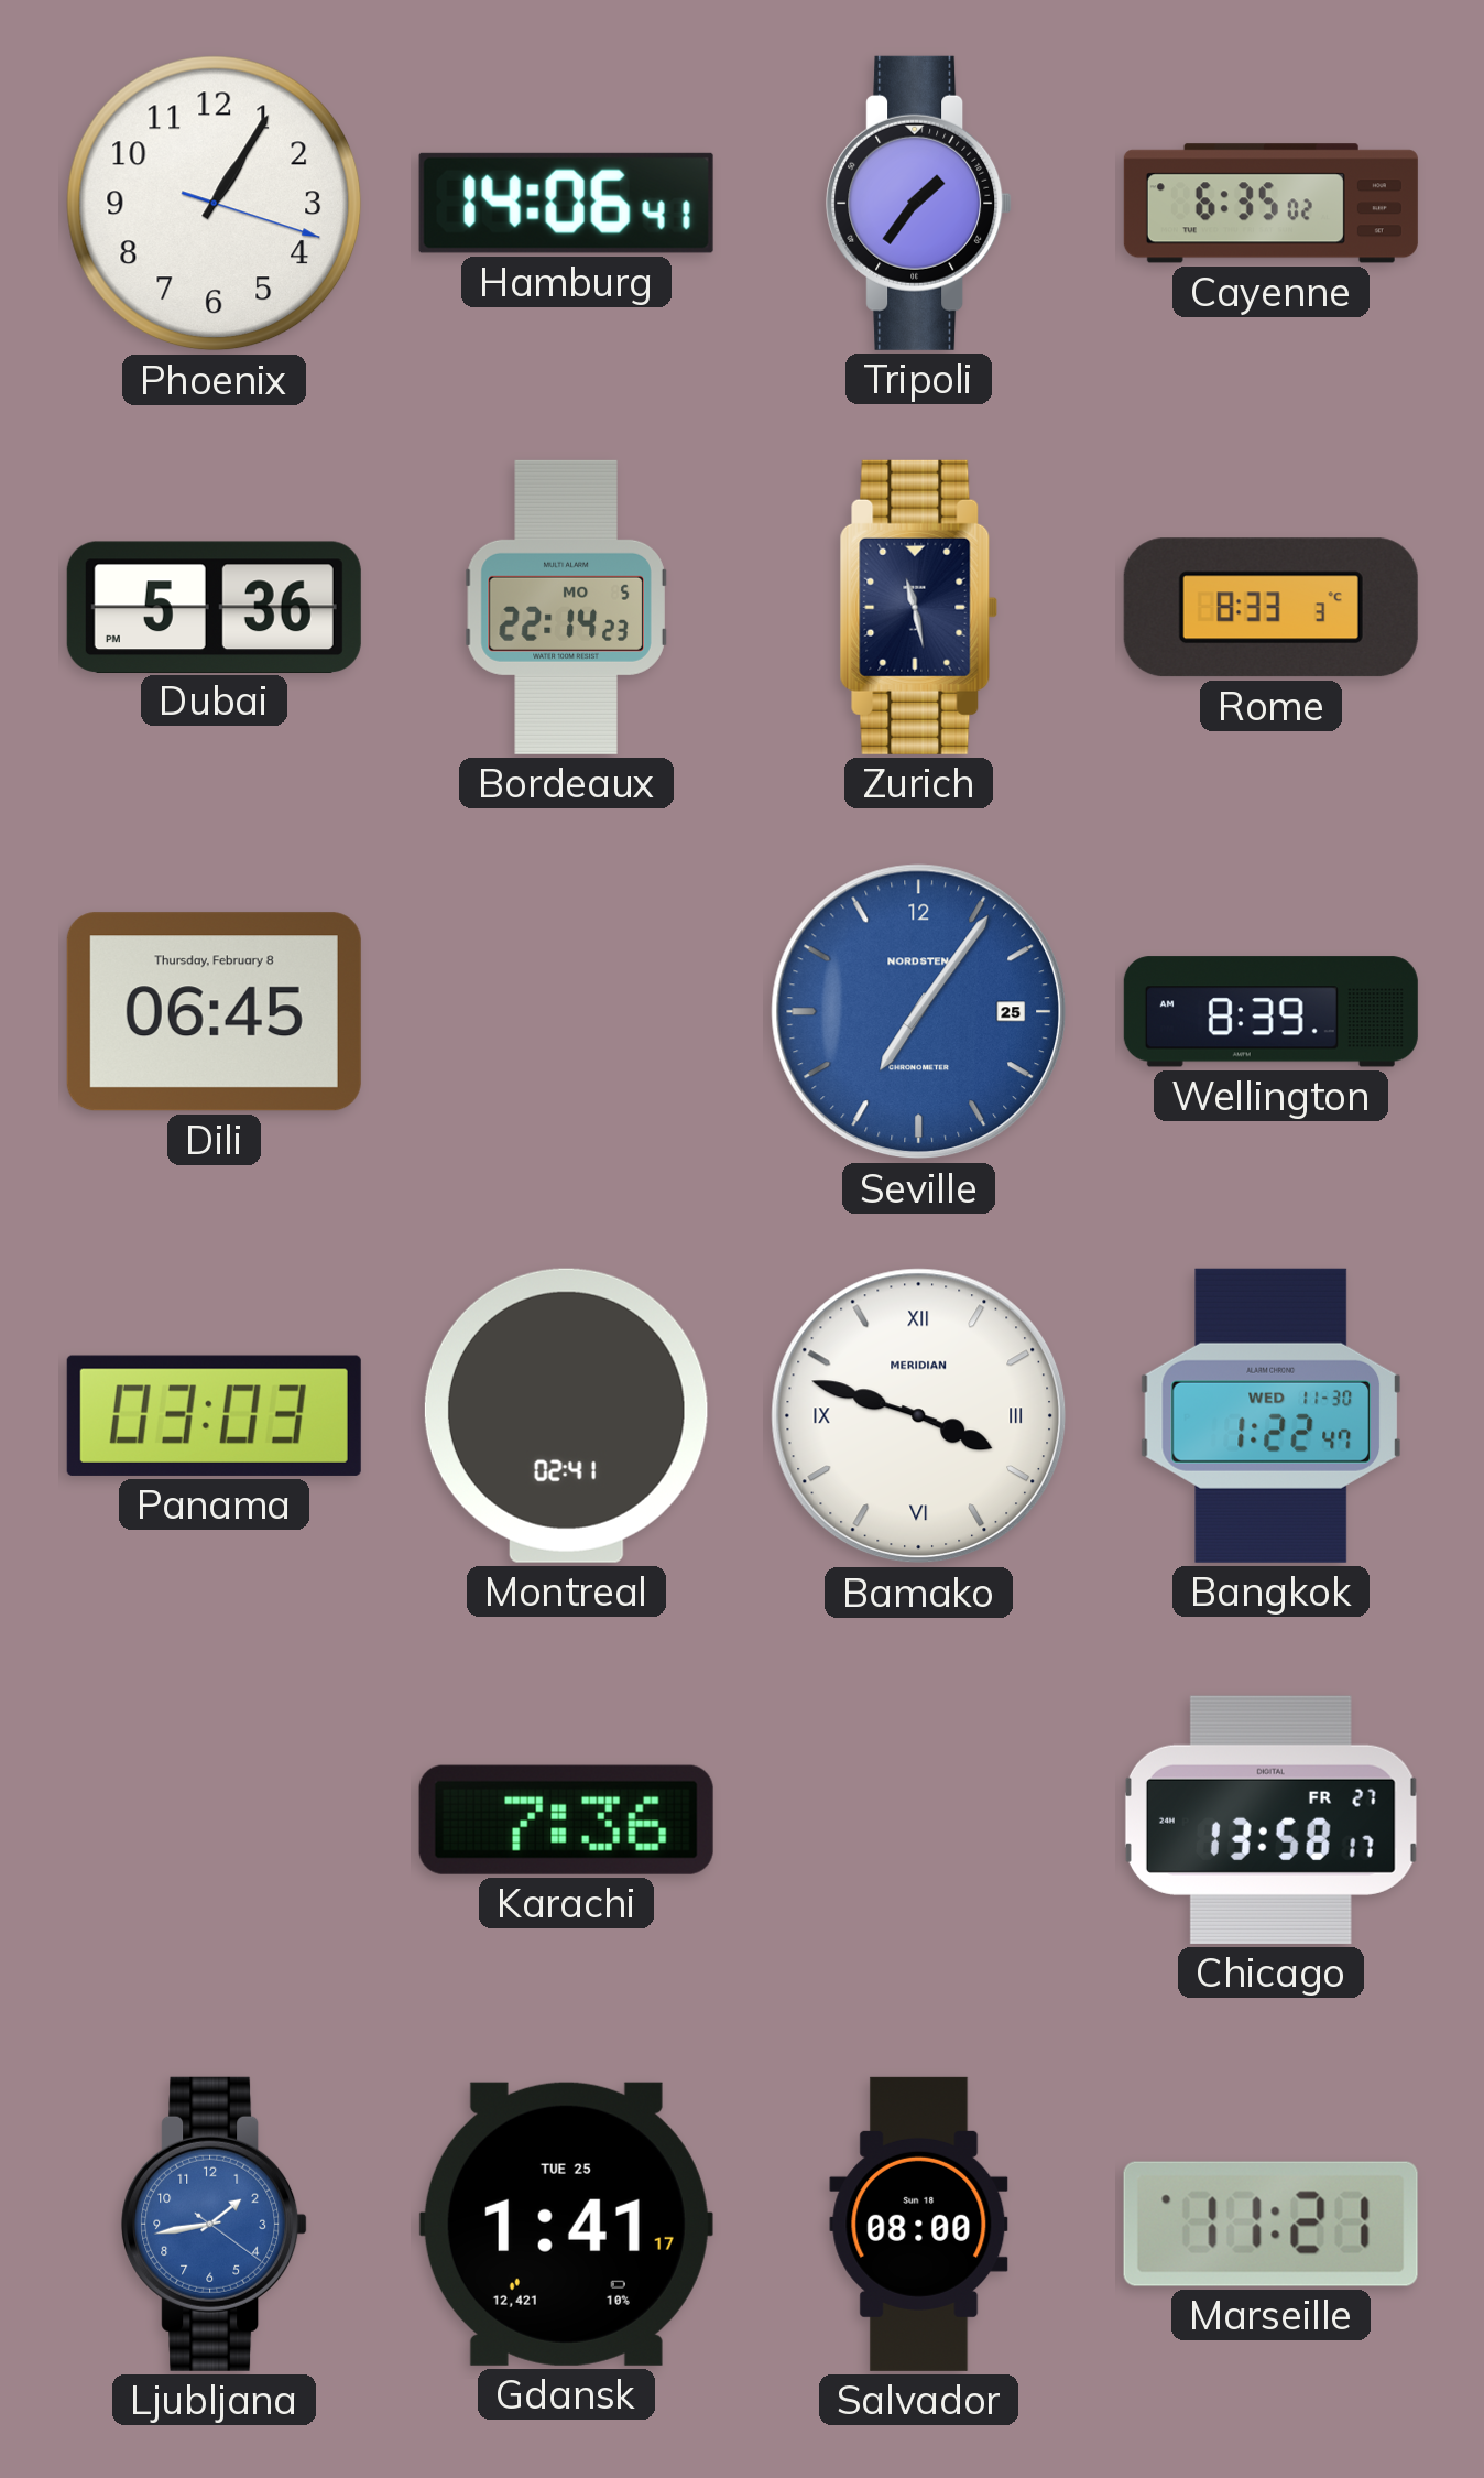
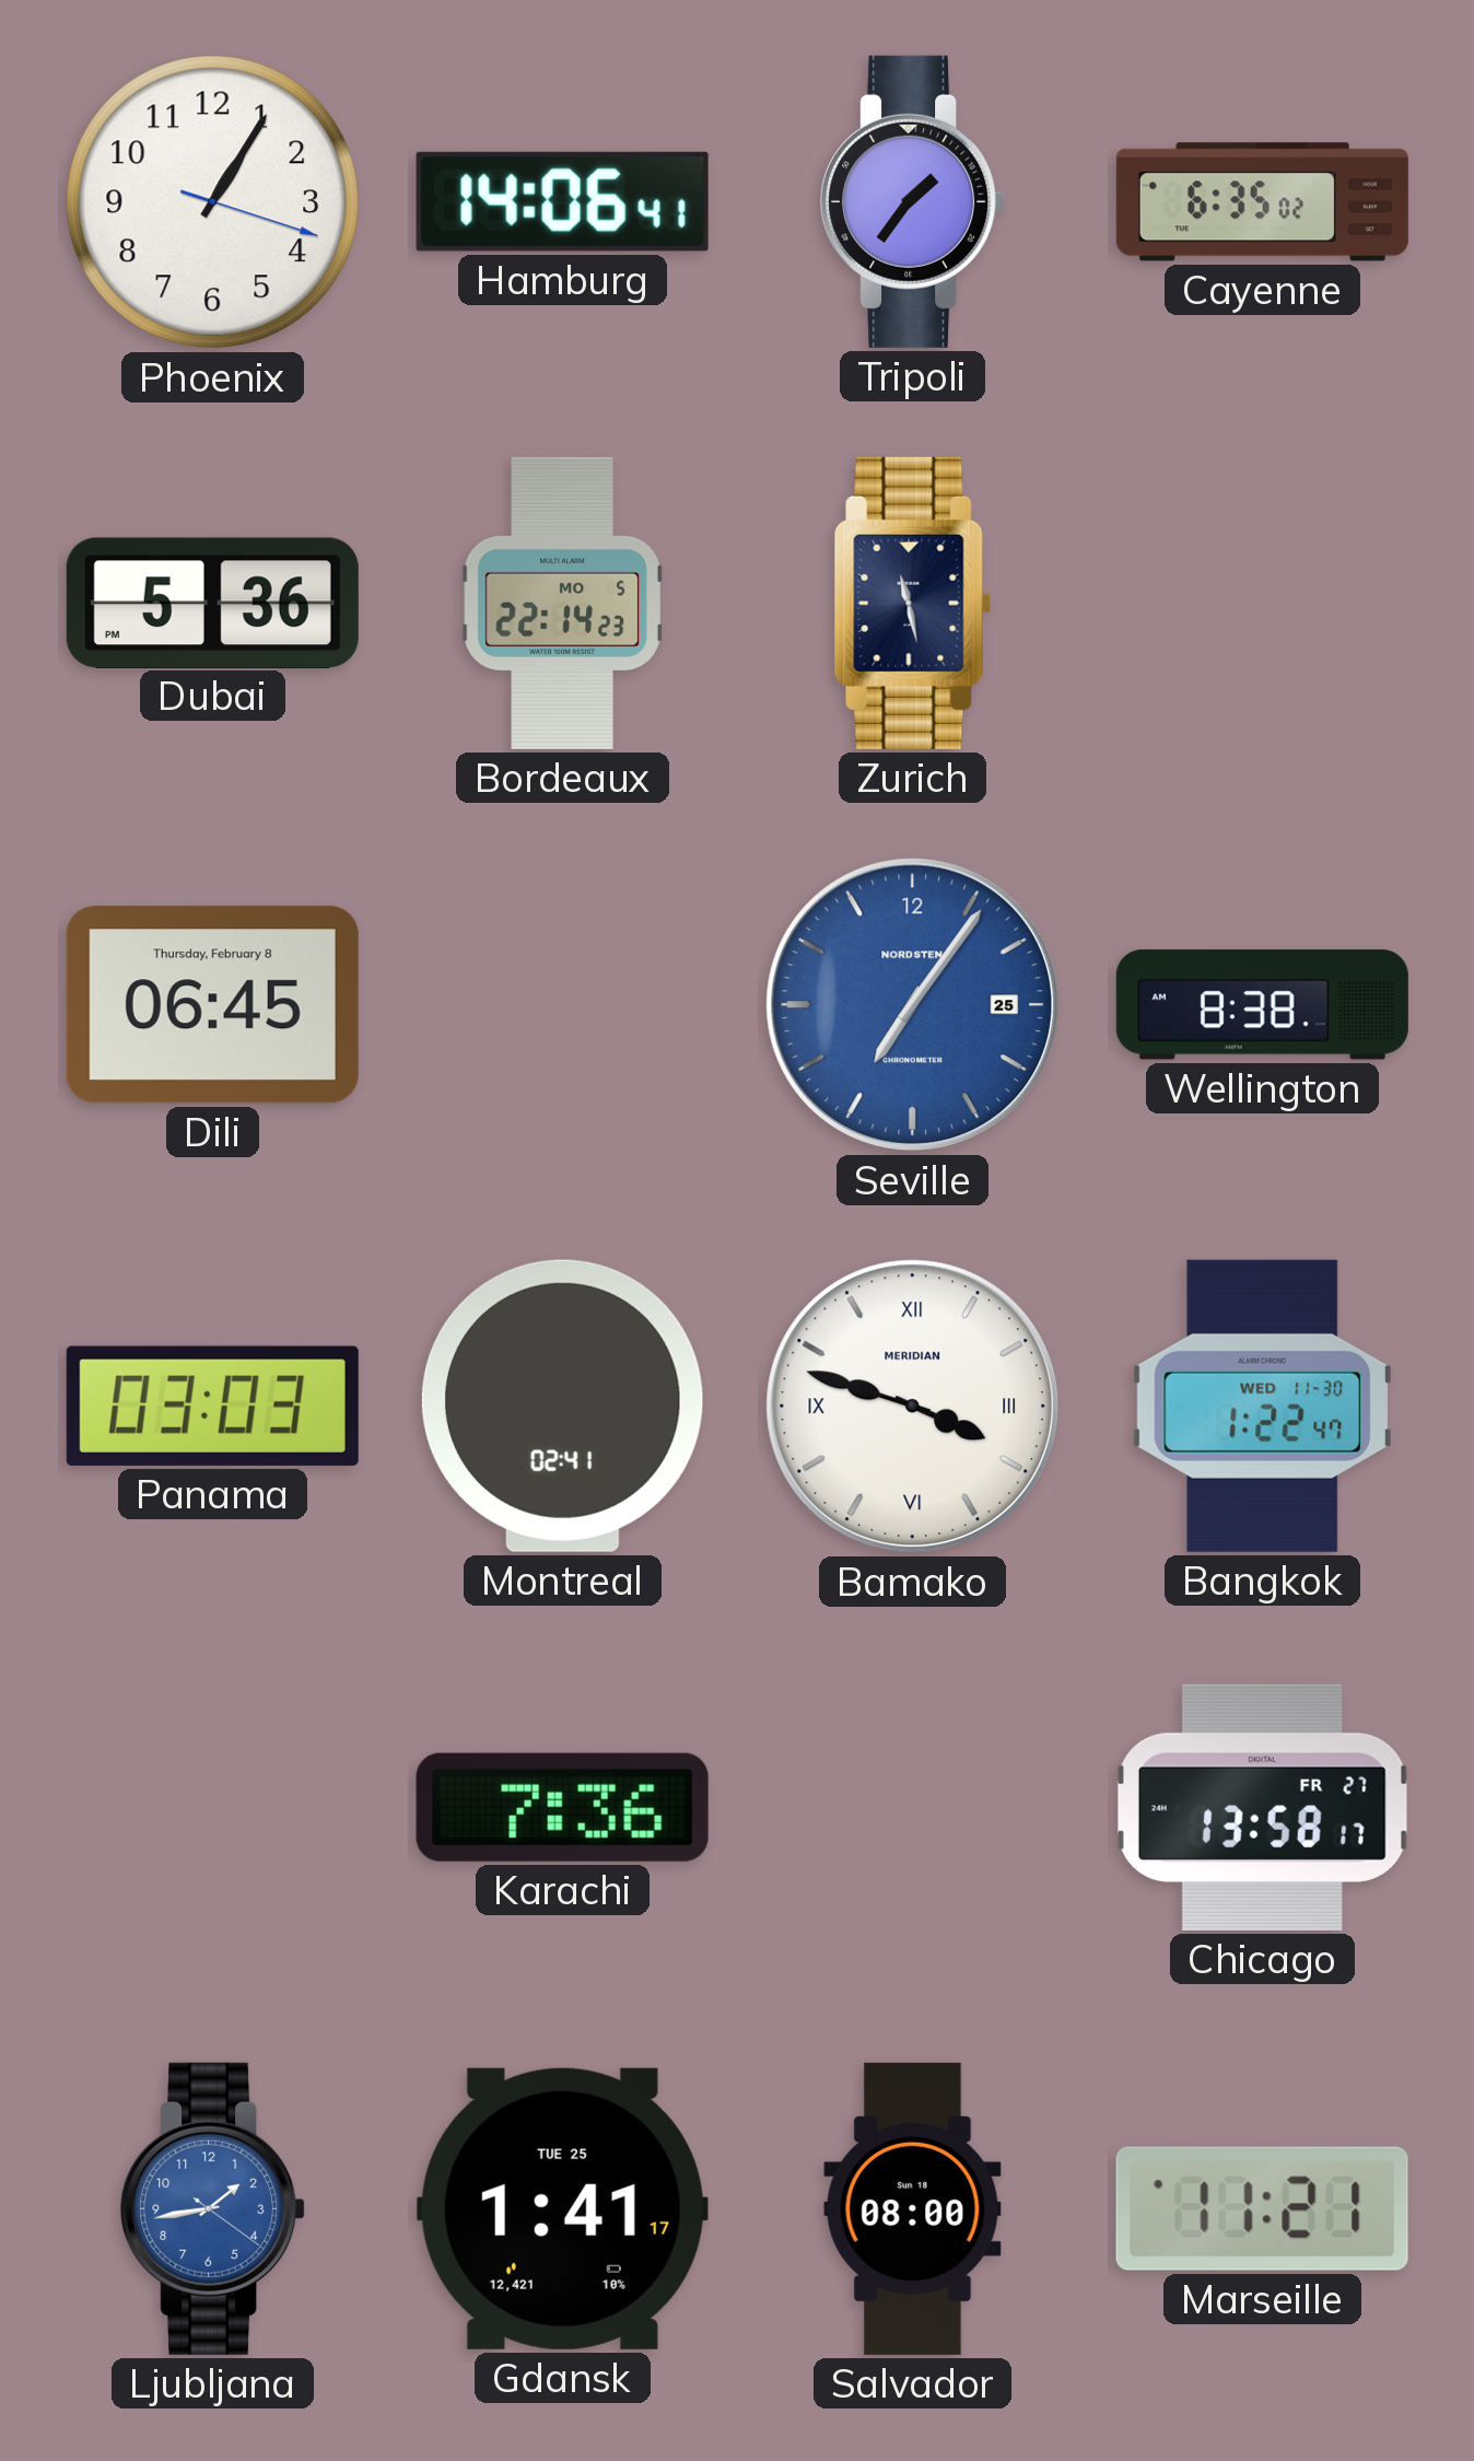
Rome: 8:33 -> none (1270, 608)
Wellington: 8:39 -> 8:38 (1262, 1005)
